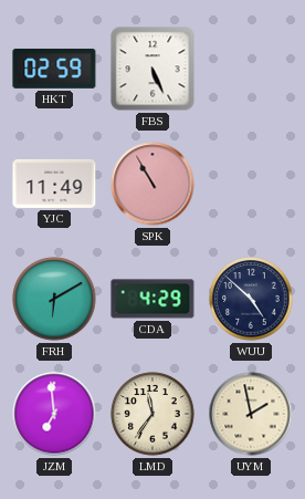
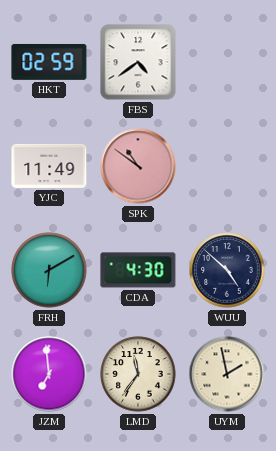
FBS: 5:26 -> 4:39 (138, 62)
SPK: 10:55 -> 10:51 (138, 166)
CDA: 4:29 -> 4:30 (138, 270)
